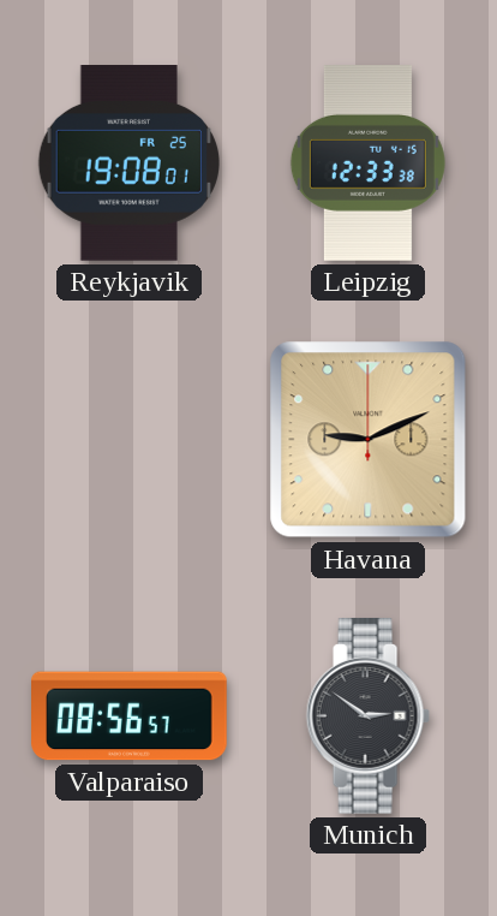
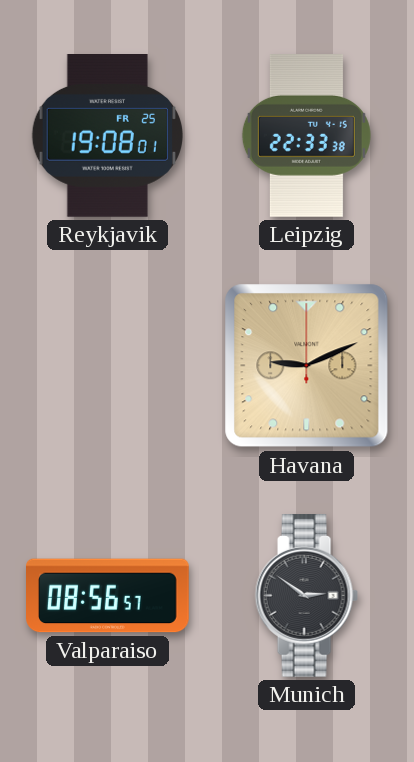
Leipzig: 12:33 -> 22:33 (306, 136)
